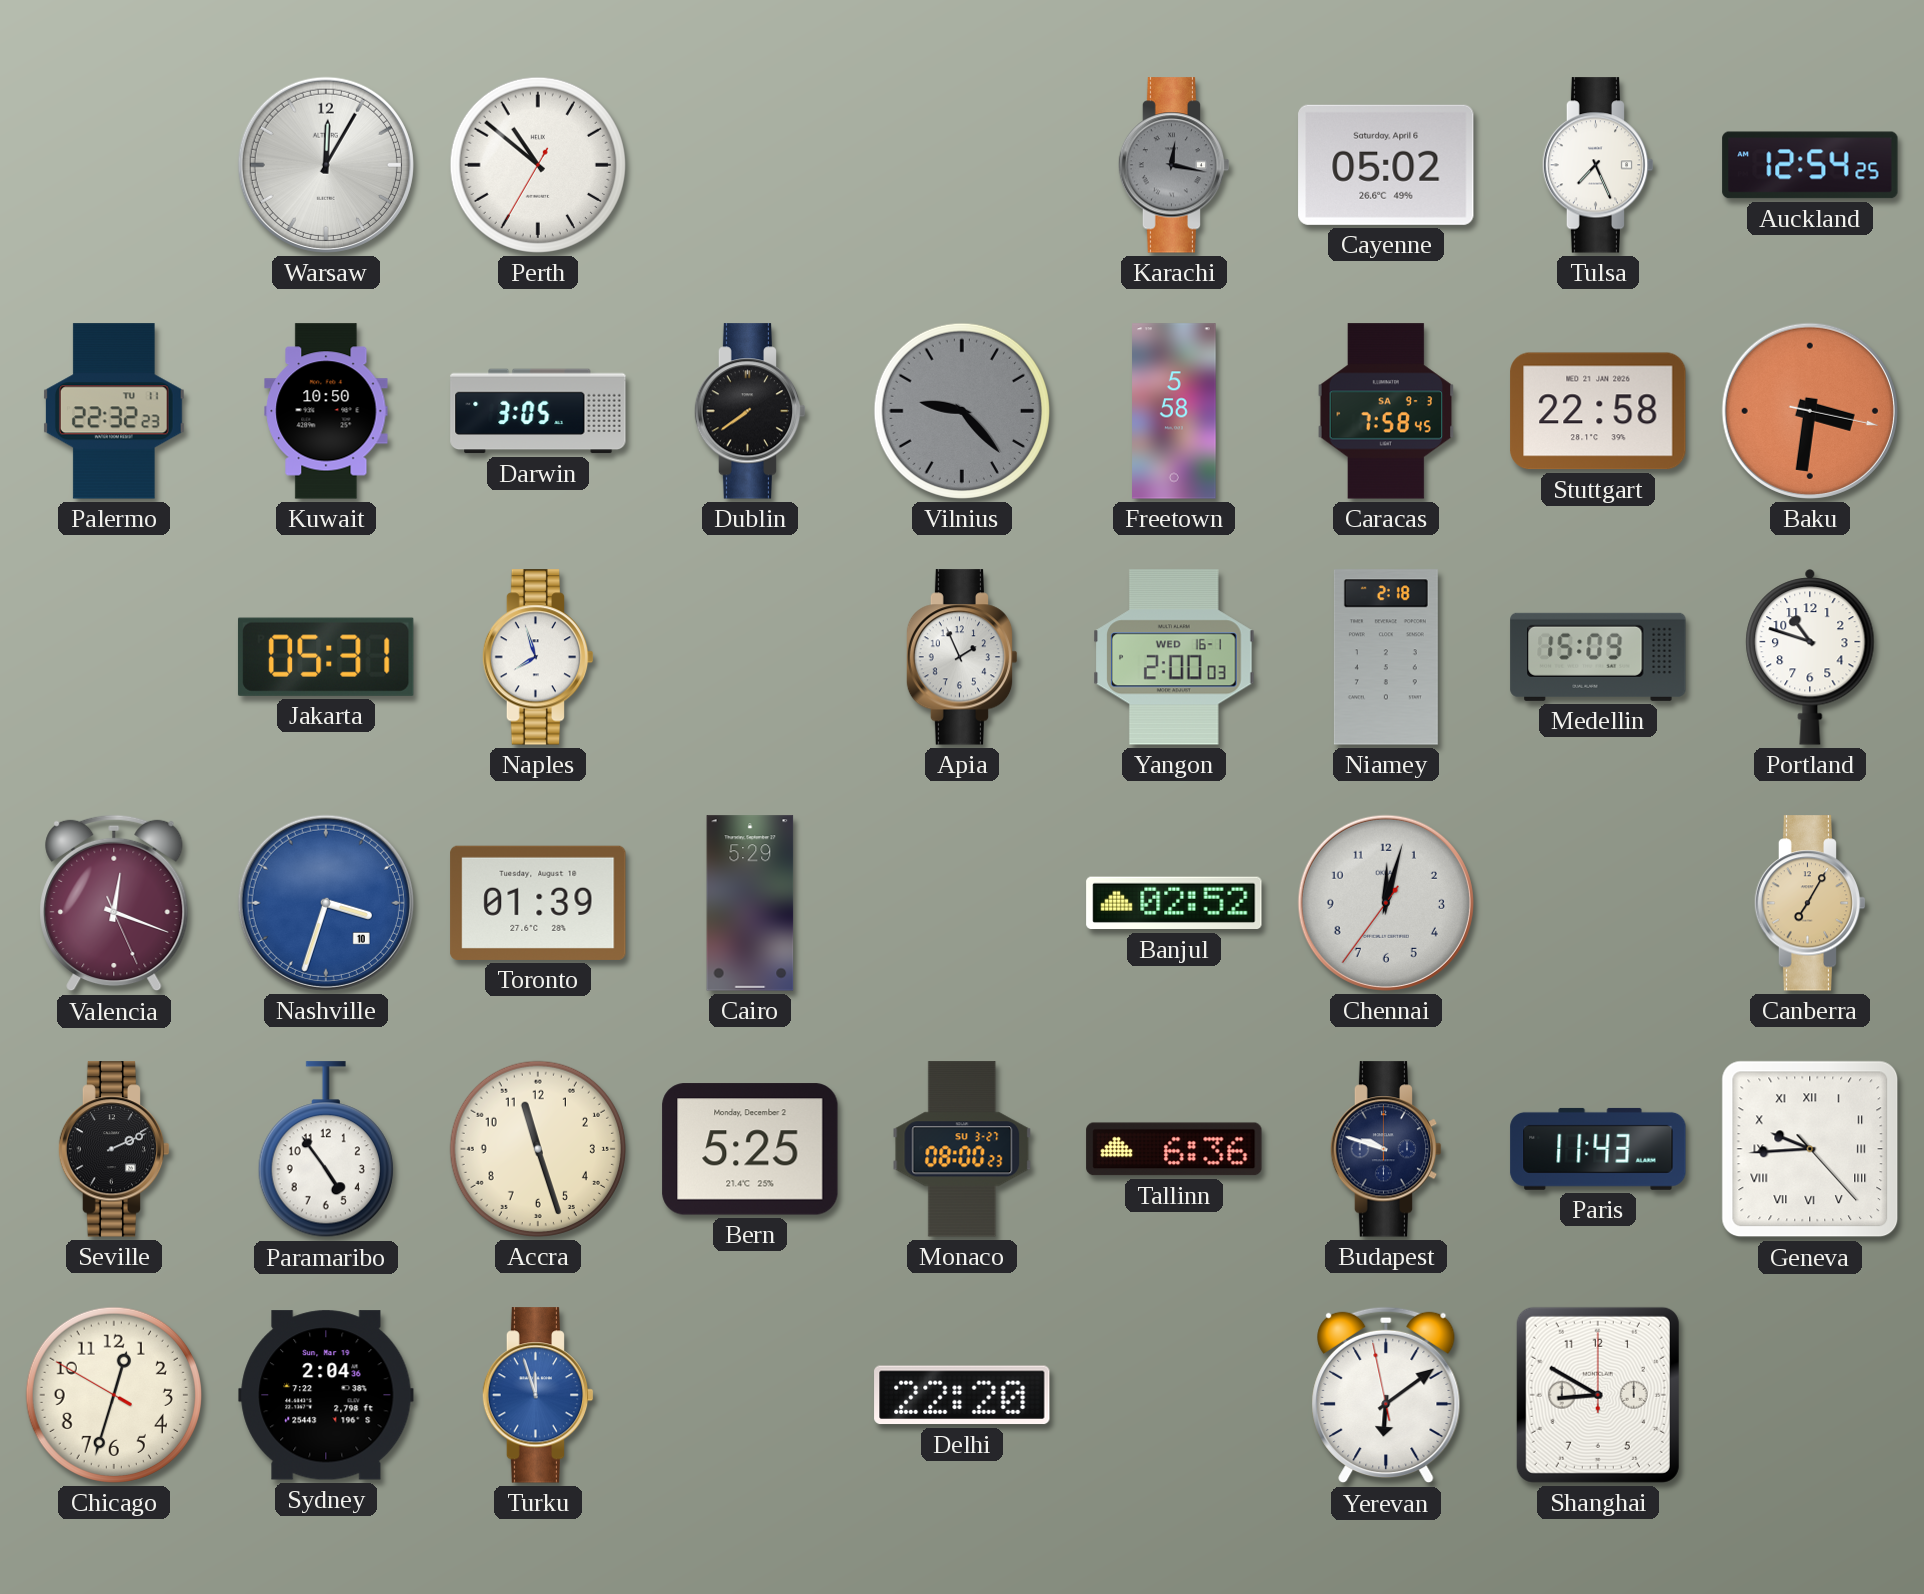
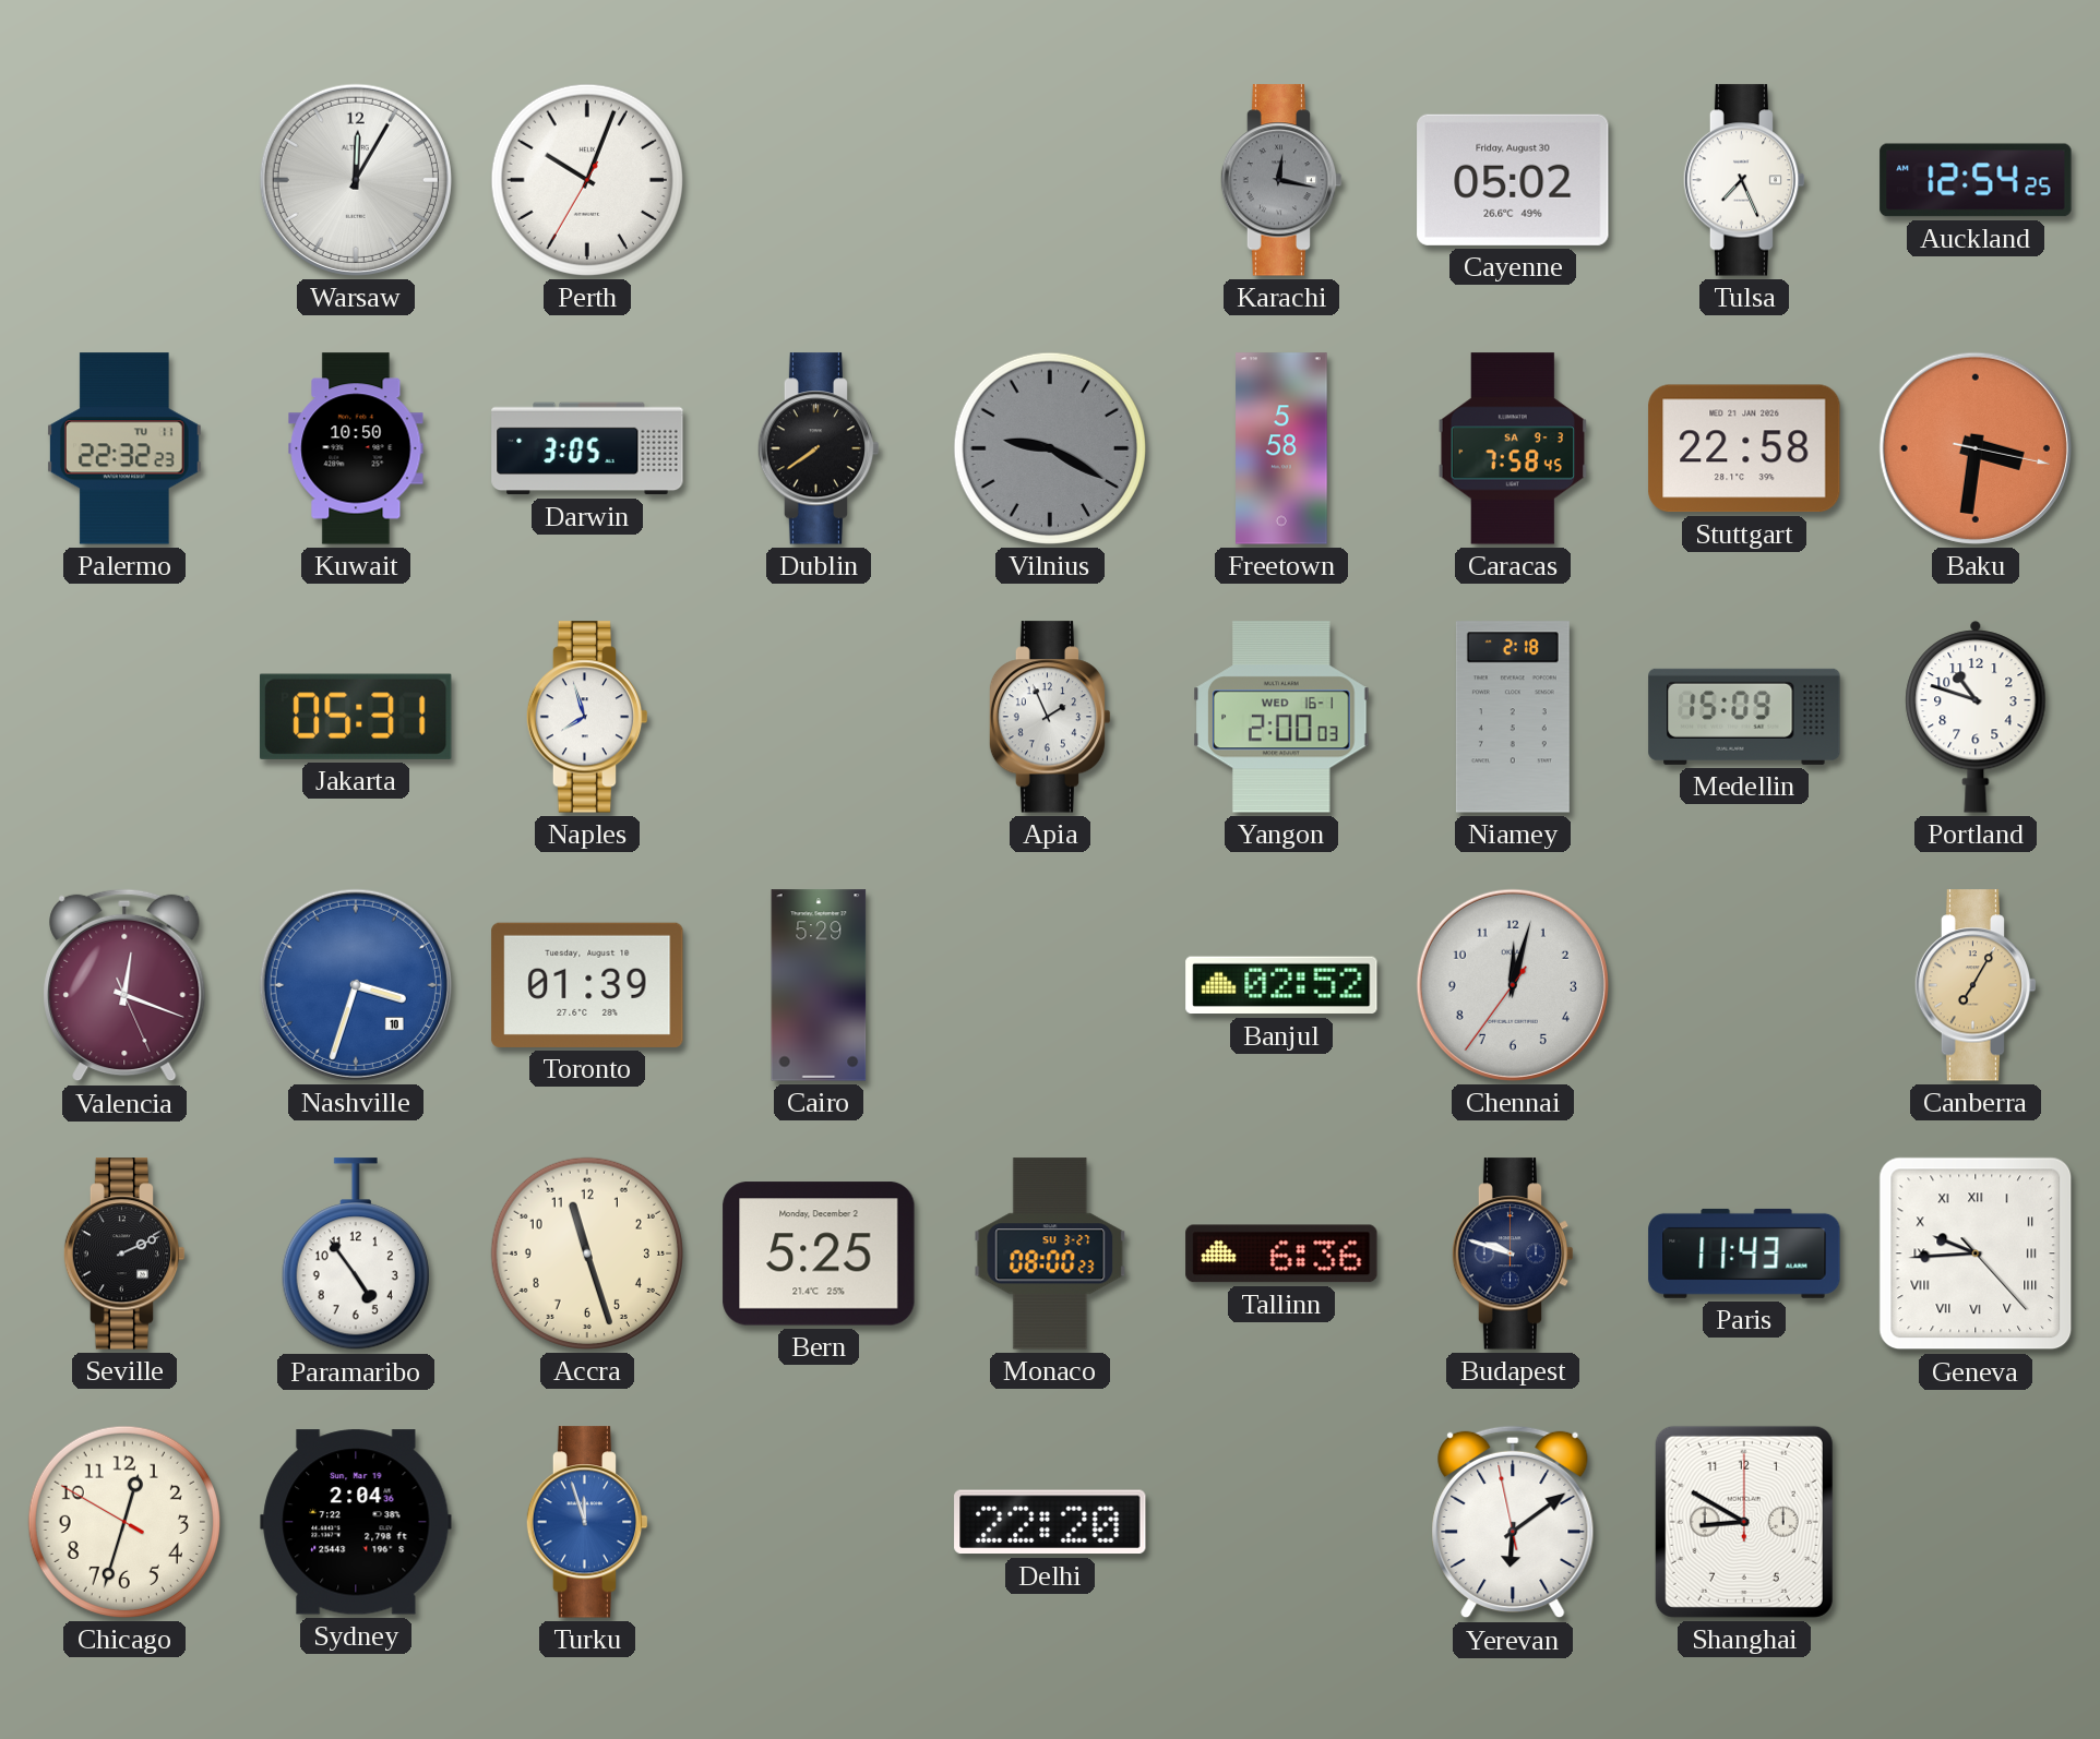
Perth: 10:51 -> 10:03 (587, 180)
Cayenne date: Saturday, April 6 -> Friday, August 30 (1513, 180)
Vilnius: 9:23 -> 9:20 (1050, 448)
